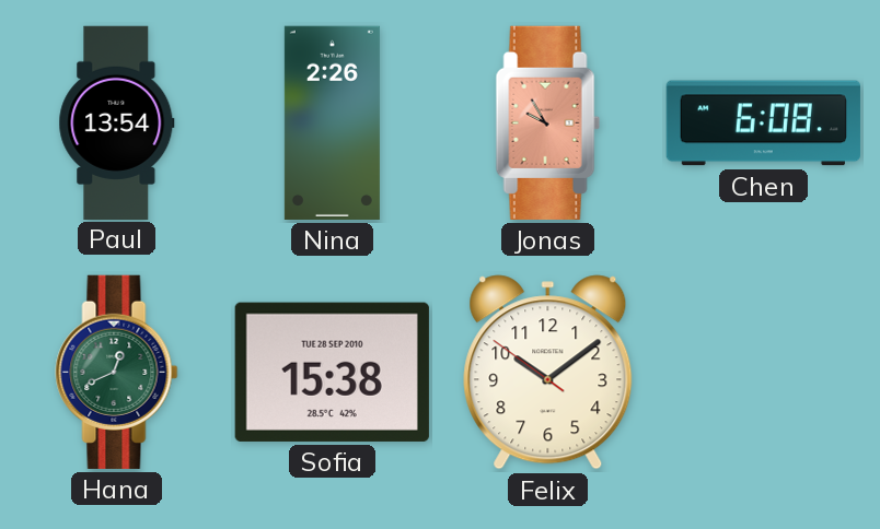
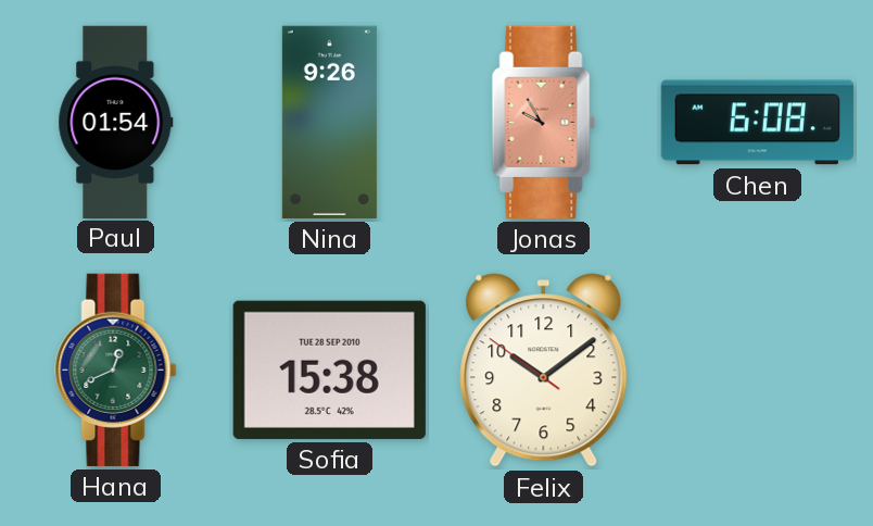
Paul: 13:54 -> 01:54 (116, 122)
Nina: 2:26 -> 9:26 (329, 122)
